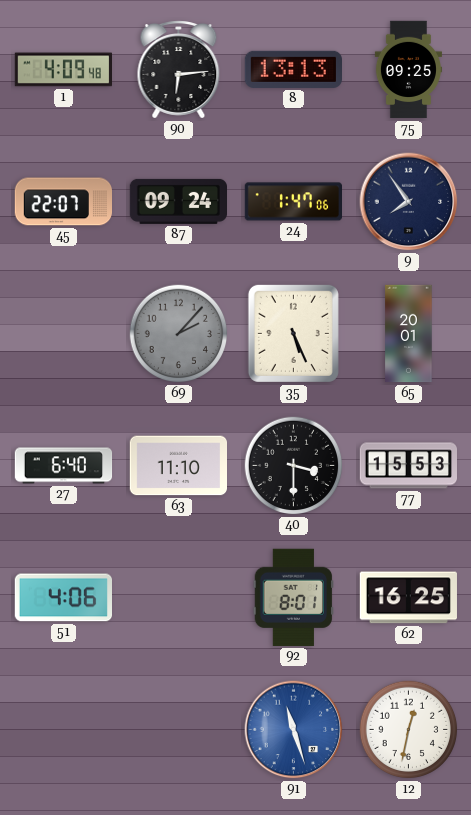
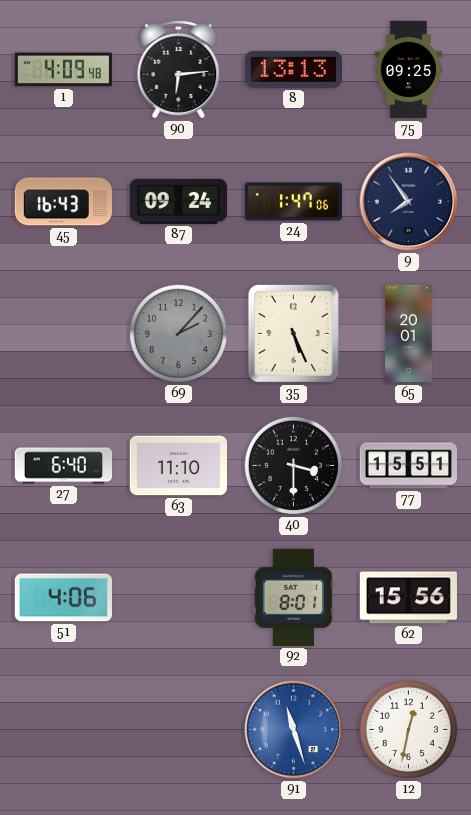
45: 22:07 -> 16:43 (63, 202)
77: 15:53 -> 15:51 (408, 466)
62: 16:25 -> 15:56 (408, 598)
